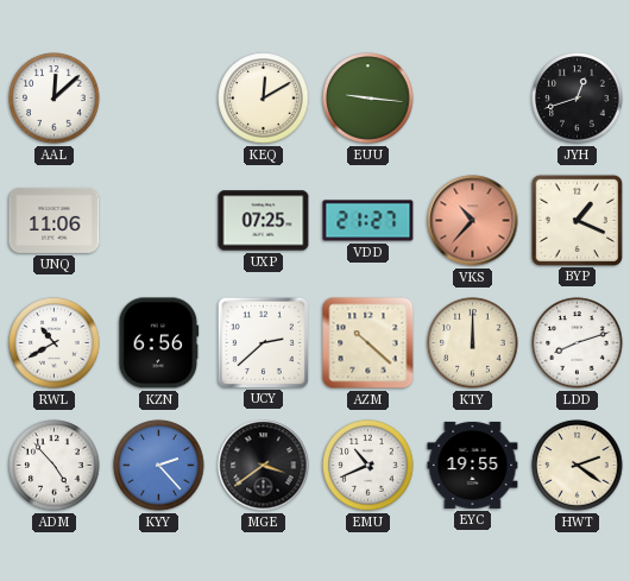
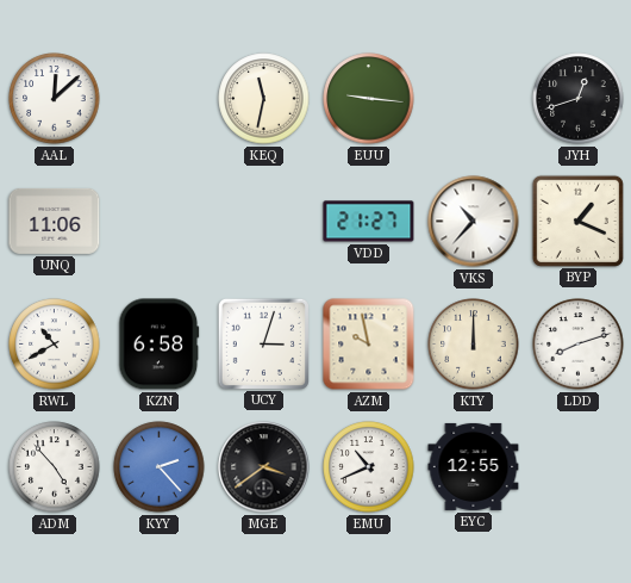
KEQ: 12:10 -> 11:32 (264, 99)
UXP: 07:25 -> none (264, 221)
VKS dial: salmon -> white (474, 222)
KZN: 6:56 -> 6:58 (160, 345)
UCY: 2:38 -> 3:03 (263, 343)
AZM: 10:22 -> 9:58 (369, 345)
EYC: 19:55 -> 12:55 (474, 466)
HWT: 2:21 -> none (578, 466)
